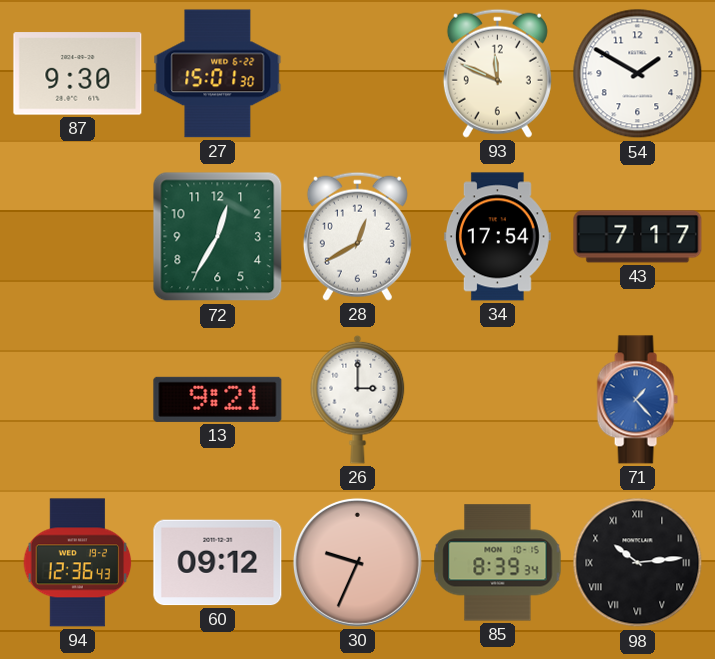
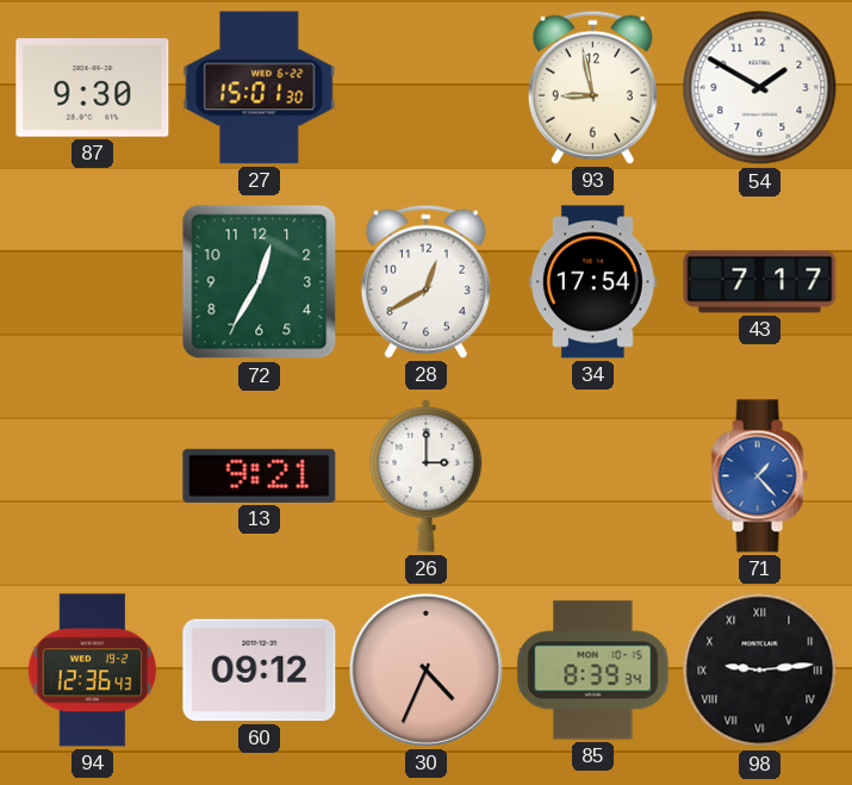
93: 11:49 -> 8:58 (592, 87)
30: 9:34 -> 4:34 (425, 669)
98: 10:14 -> 9:14 (760, 671)
